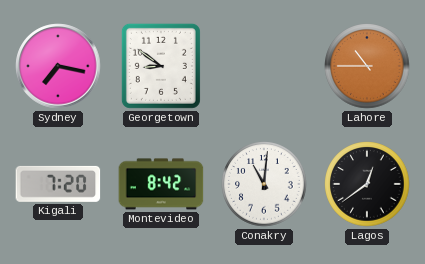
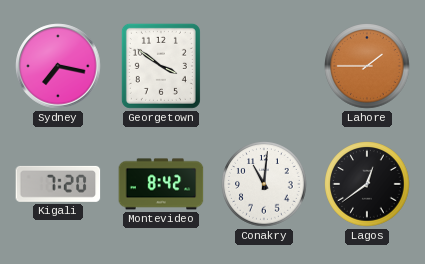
Georgetown: 8:51 -> 3:51 (161, 66)
Lahore: 10:45 -> 1:45 (367, 66)
